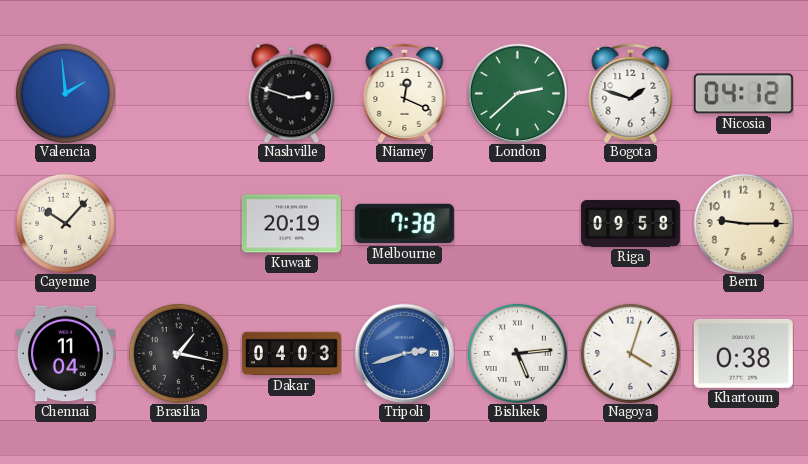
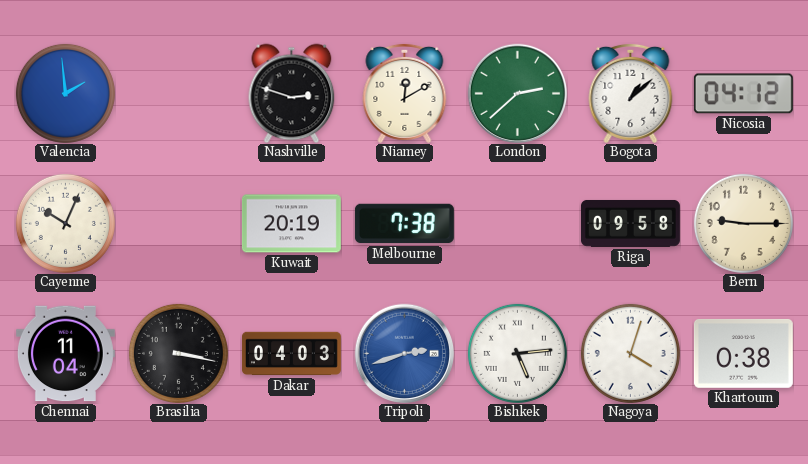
Niamey: 12:19 -> 12:10 (405, 93)
Bogota: 1:48 -> 1:08 (631, 93)
Cayenne: 10:07 -> 10:04 (65, 223)
Brasilia: 1:17 -> 3:17 (178, 353)
